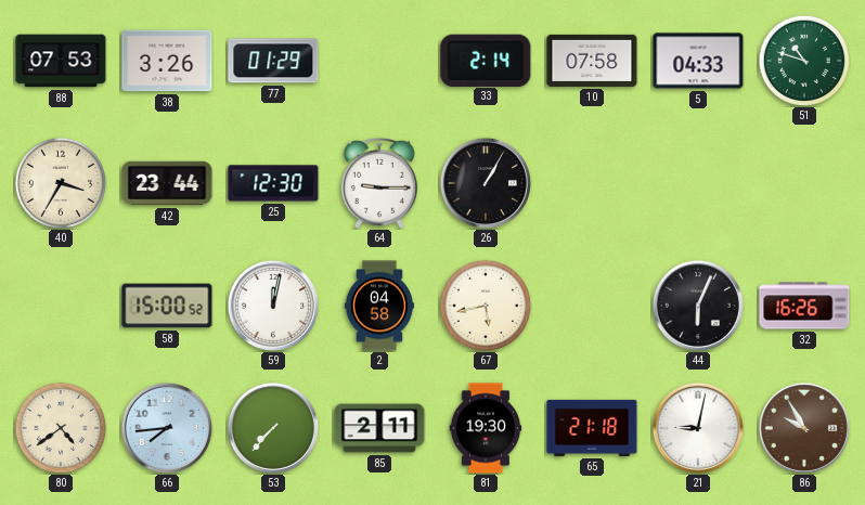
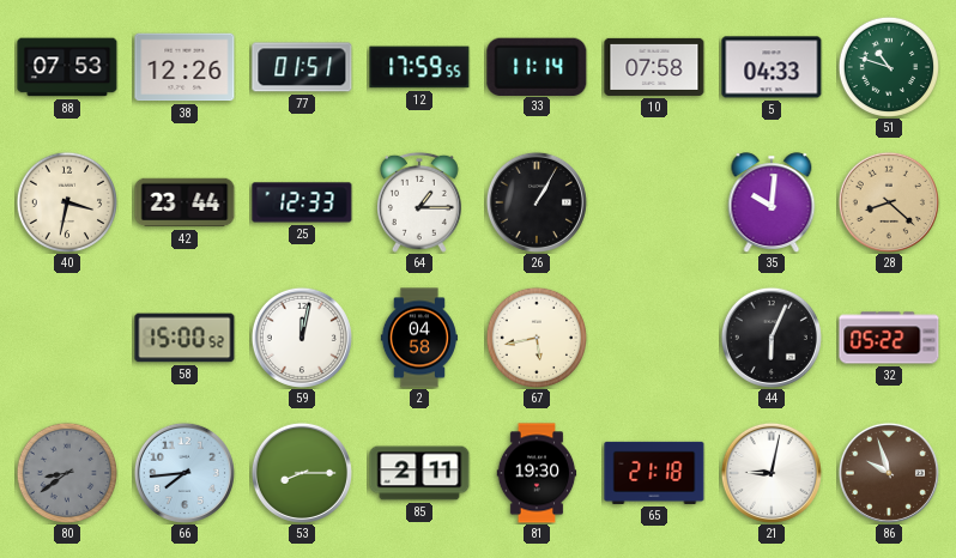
38: 3:26 -> 12:26 (184, 67)
77: 01:29 -> 01:51 (302, 67)
12: none -> 17:59 (419, 67)
33: 2:14 -> 11:14 (537, 66)
40: 3:35 -> 3:32 (66, 201)
25: 12:30 -> 12:33 (302, 202)
64: 9:15 -> 1:15 (419, 202)
35: none -> 10:01 (772, 202)
28: none -> 8:22 (889, 202)
32: 16:26 -> 05:22 (889, 338)
80: 4:39 -> 8:39 (66, 472)
80 dial: cream -> grey (66, 472)
53: 7:37 -> 8:15 (302, 473)
86: 9:55 -> 9:57 (889, 473)
